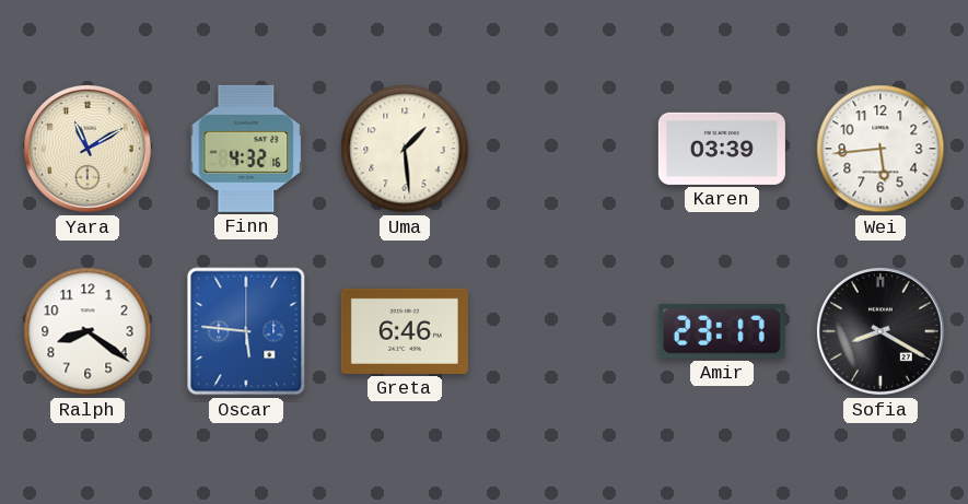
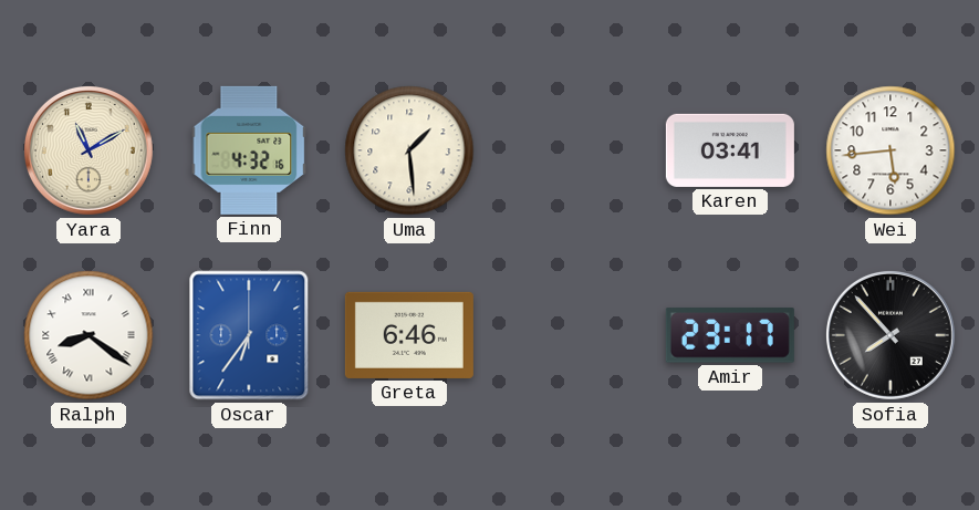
Karen: 03:39 -> 03:41 (730, 150)
Ralph numerals: Arabic -> Roman (88, 335)
Oscar: 5:46 -> 6:36 (249, 335)
Sofia: 8:20 -> 7:53 (891, 335)
